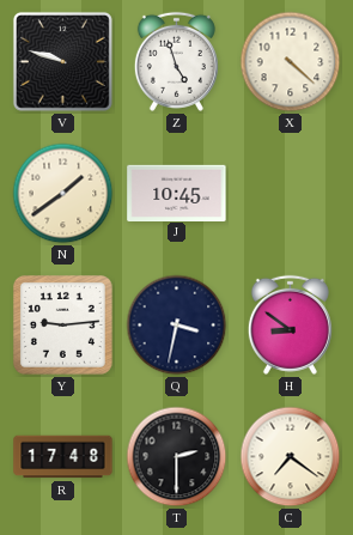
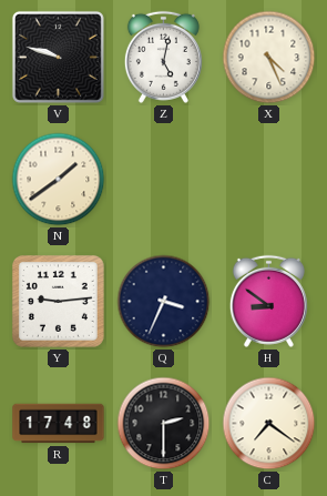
Z: 4:57 -> 5:02 (163, 57)
X: 4:22 -> 4:26 (269, 58)
J: 10:45 -> none (177, 193)
Q: 3:32 -> 3:34 (164, 302)
